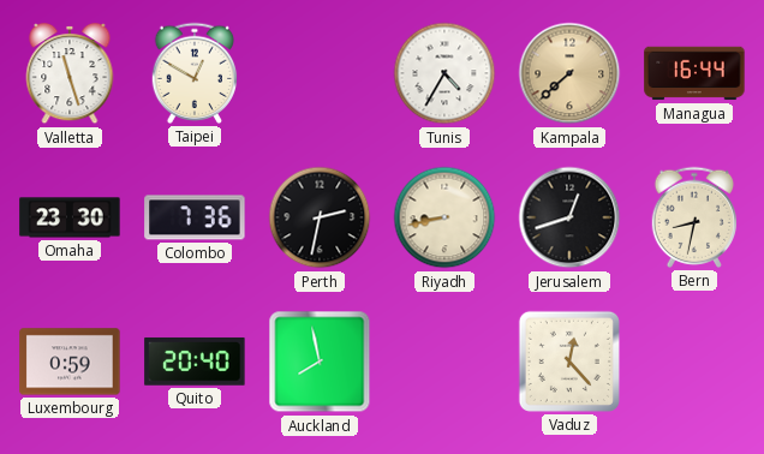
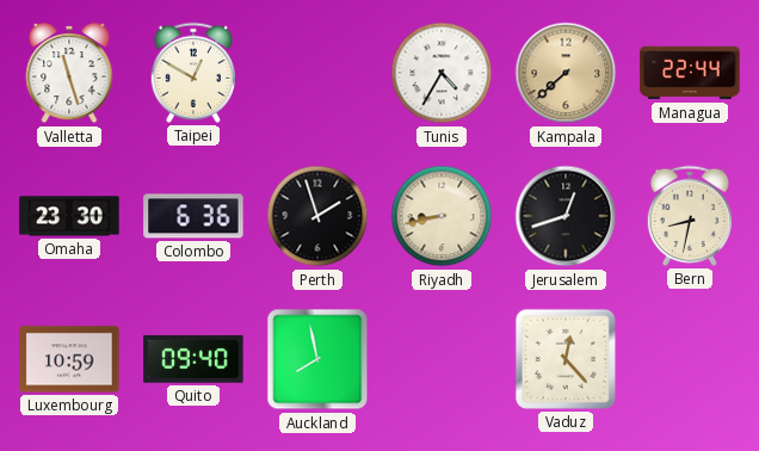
Managua: 16:44 -> 22:44 (690, 73)
Colombo: 7:36 -> 6:36 (193, 216)
Perth: 2:32 -> 1:57 (317, 216)
Luxembourg: 0:59 -> 10:59 (69, 359)
Quito: 20:40 -> 09:40 (193, 359)
